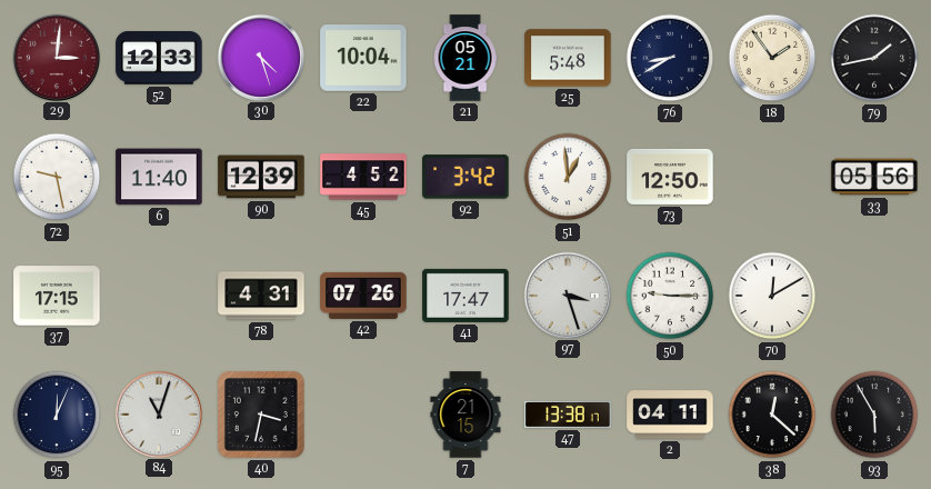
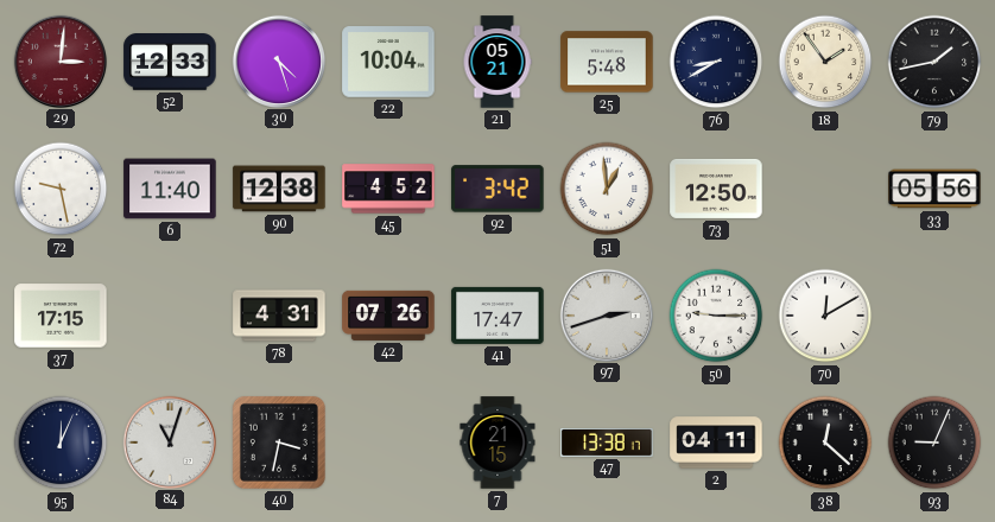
90: 12:39 -> 12:38 (279, 189)
97: 3:27 -> 2:42 (606, 314)
93: 5:55 -> 9:04 (934, 443)
